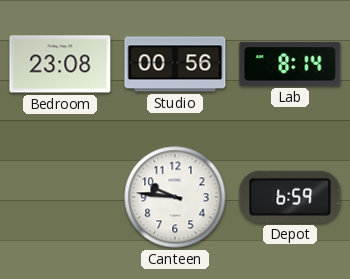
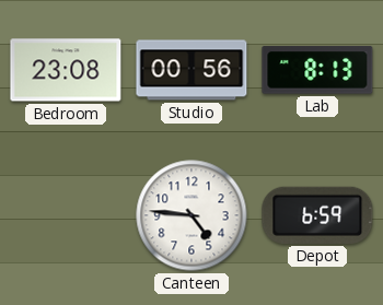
Lab: 8:14 -> 8:13 (317, 70)
Canteen: 9:46 -> 4:46 (191, 215)
